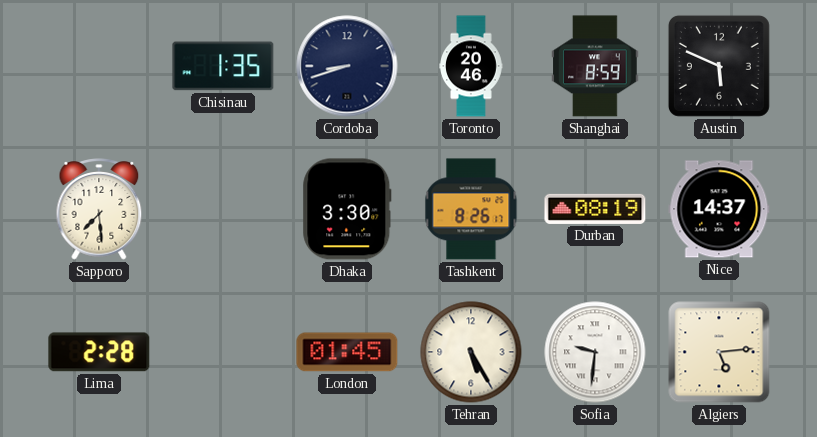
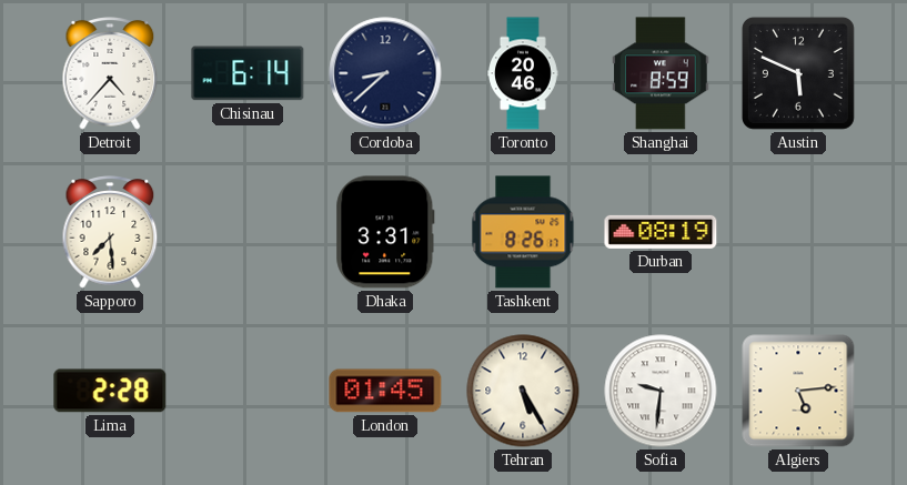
Detroit: none -> 4:37 (110, 73)
Chisinau: 1:35 -> 6:14 (248, 73)
Cordoba: 8:42 -> 8:38 (385, 73)
Dhaka: 3:30 -> 3:31 (385, 232)
Nice: 14:37 -> none (719, 209)
